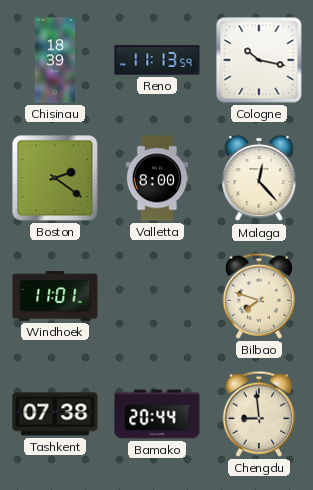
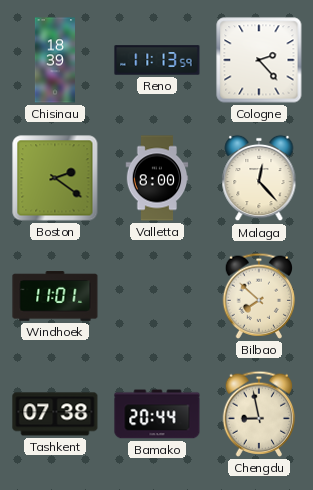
Cologne: 10:17 -> 2:23 (259, 60)
Bilbao: 7:48 -> 7:52 (259, 296)
Chengdu: 8:59 -> 8:58 (259, 414)
